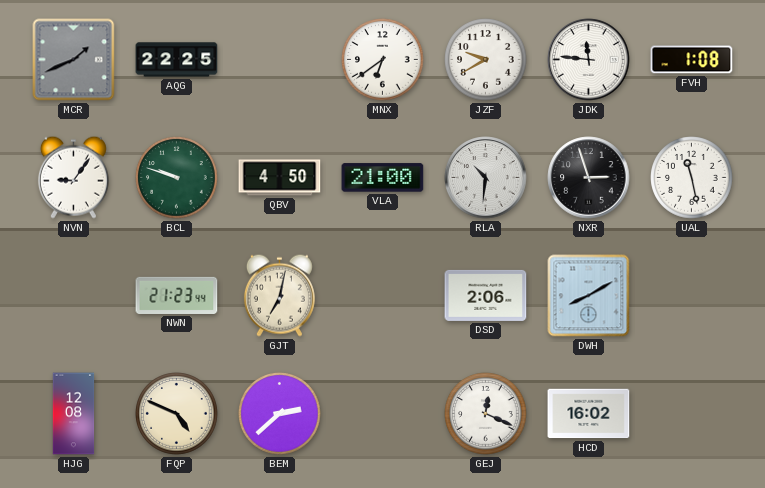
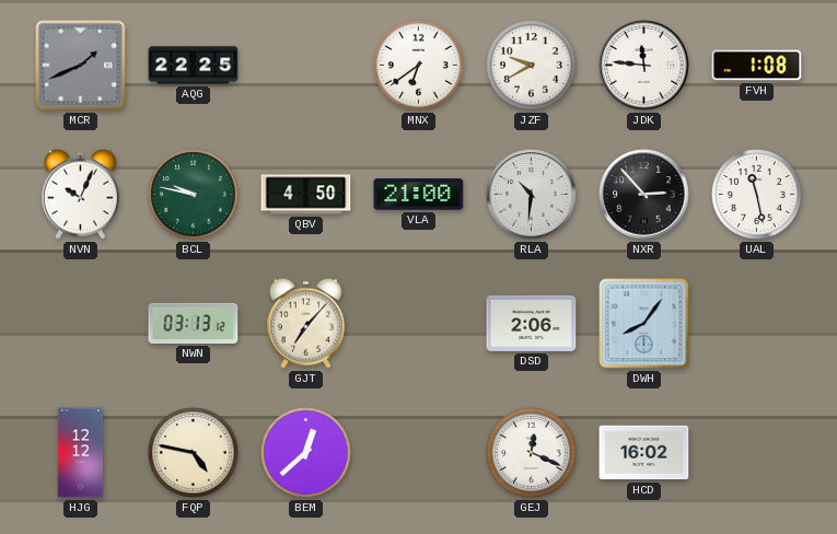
NVN: 9:06 -> 10:04 (80, 194)
BCL: 9:48 -> 9:47 (194, 195)
NXR: 2:57 -> 2:53 (644, 195)
NWN: 21:23 -> 03:13 (194, 323)
GJT: 7:02 -> 7:07 (305, 323)
DWH: 8:10 -> 8:06 (644, 324)
HJG: 12:08 -> 12:12 (81, 453)
FQP: 4:49 -> 4:47 (194, 453)
BEM: 2:38 -> 12:38 (306, 453)
